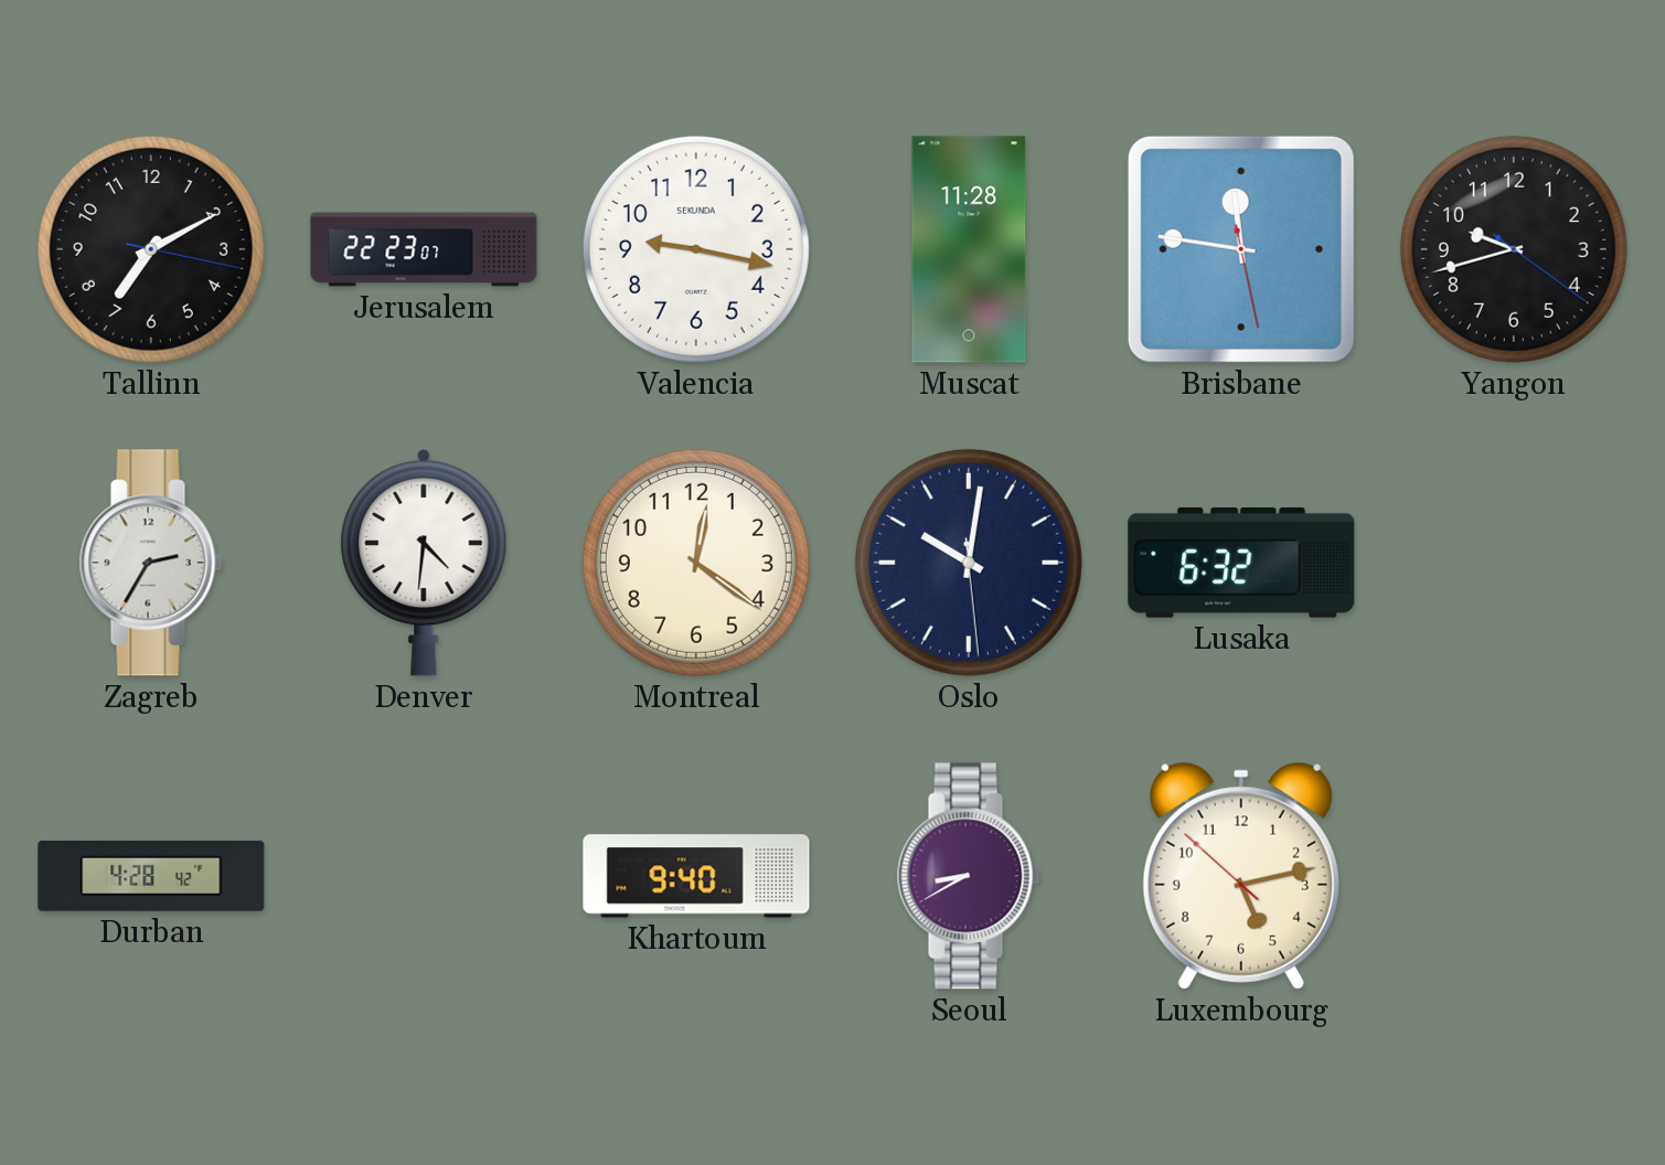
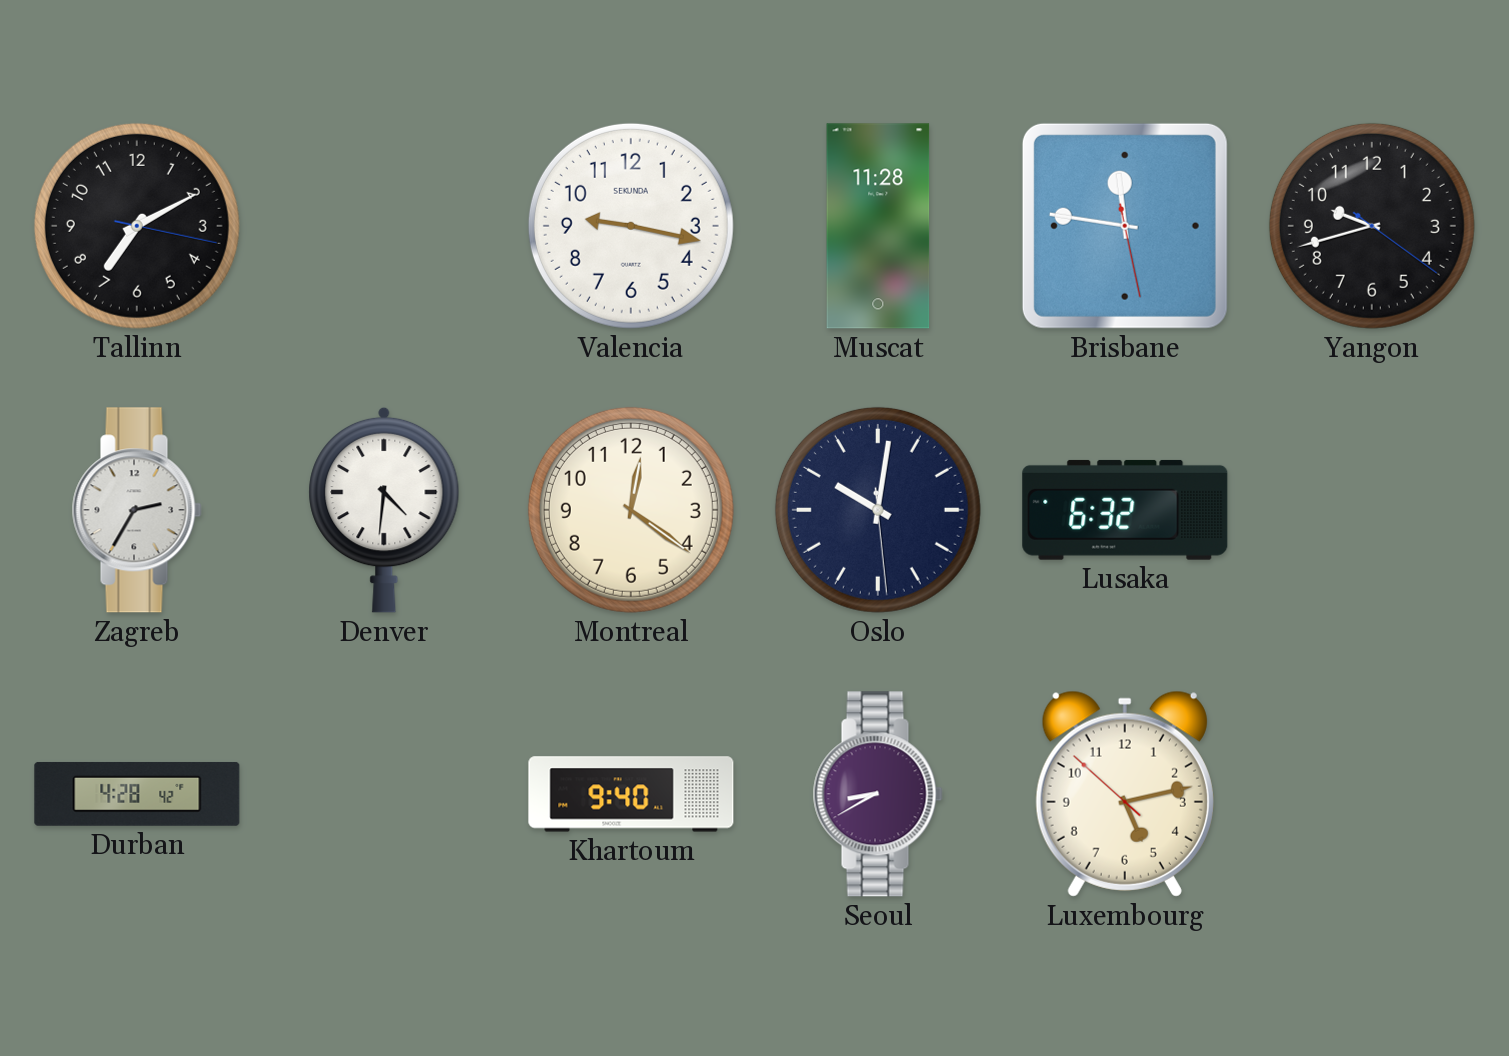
Jerusalem: 22:23 -> none (424, 249)
